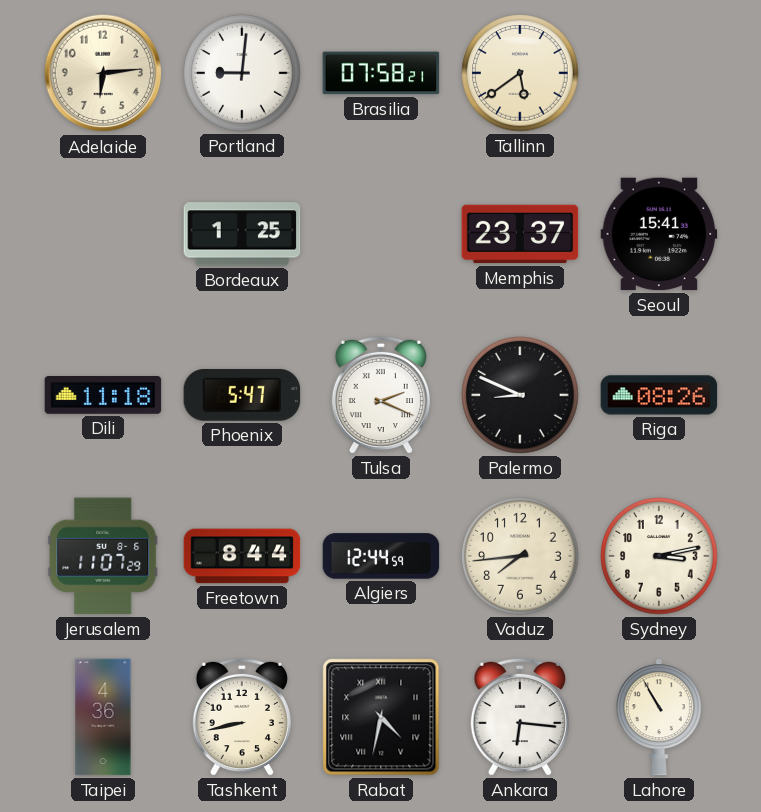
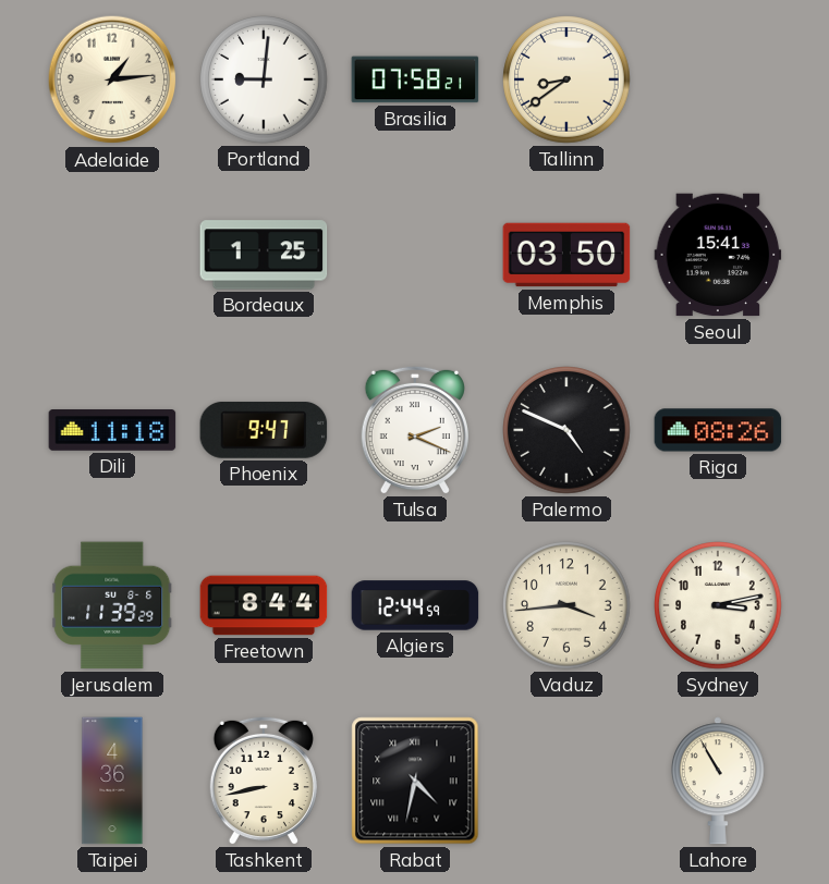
Adelaide: 6:14 -> 1:14 (112, 79)
Tallinn: 5:39 -> 8:39 (566, 79)
Memphis: 23:37 -> 03:50 (566, 255)
Phoenix: 5:47 -> 9:47 (264, 430)
Palermo: 8:49 -> 4:49 (566, 430)
Jerusalem: 11:07 -> 11:39 (112, 605)
Vaduz: 7:44 -> 3:44 (566, 605)
Ankara: 6:16 -> none (520, 717)
